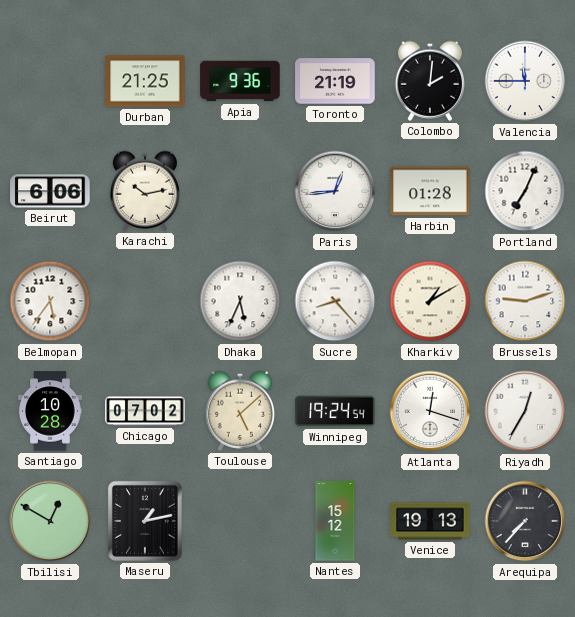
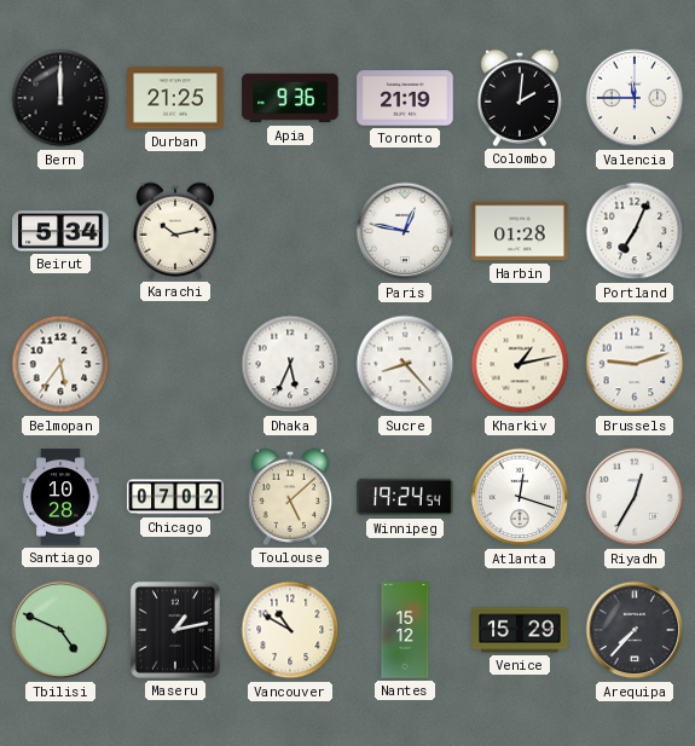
Bern: none -> 12:00 (60, 98)
Beirut: 6:06 -> 5:34 (60, 231)
Paris: 12:44 -> 12:47 (405, 231)
Kharkiv: 1:10 -> 1:13 (520, 364)
Tbilisi: 12:50 -> 4:49 (60, 630)
Vancouver: none -> 10:50 (290, 630)
Venice: 19:13 -> 15:29 (520, 630)
